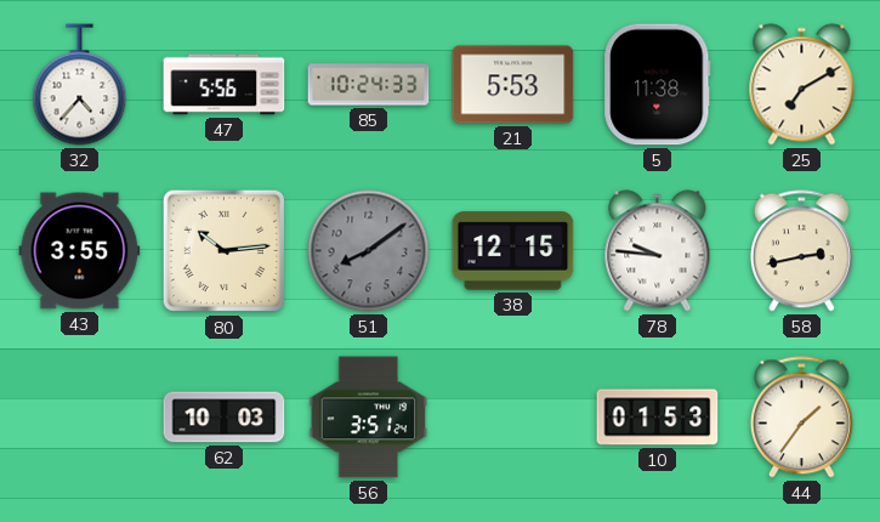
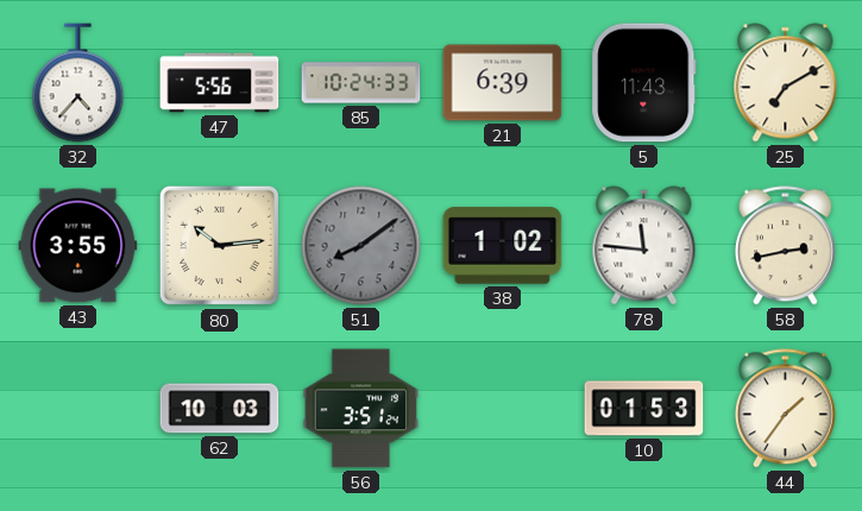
21: 5:53 -> 6:39 (503, 83)
5: 11:38 -> 11:43 (644, 83)
38: 12:15 -> 1:02 (503, 246)
78: 9:46 -> 11:46 (644, 246)
